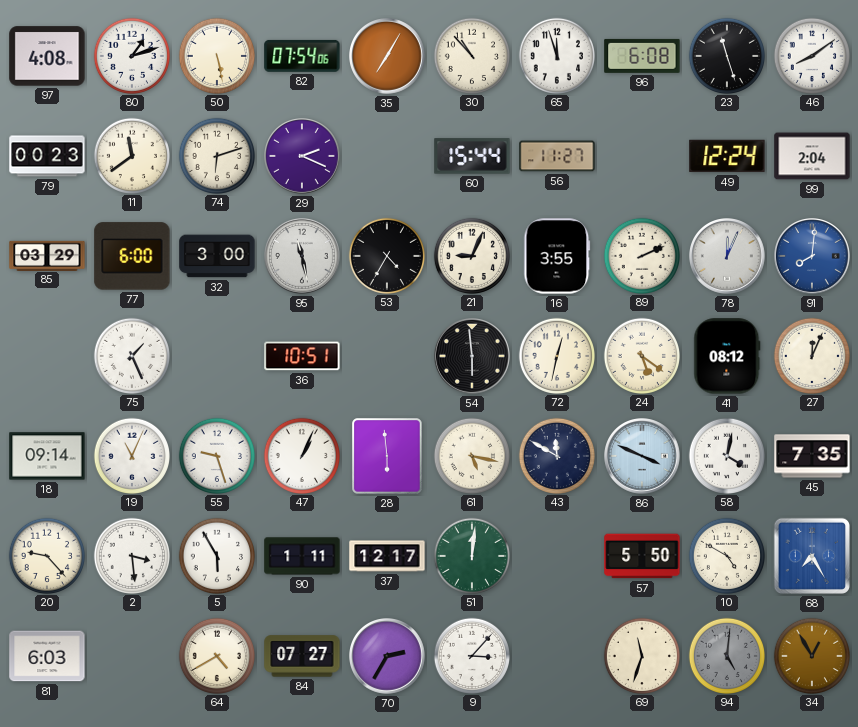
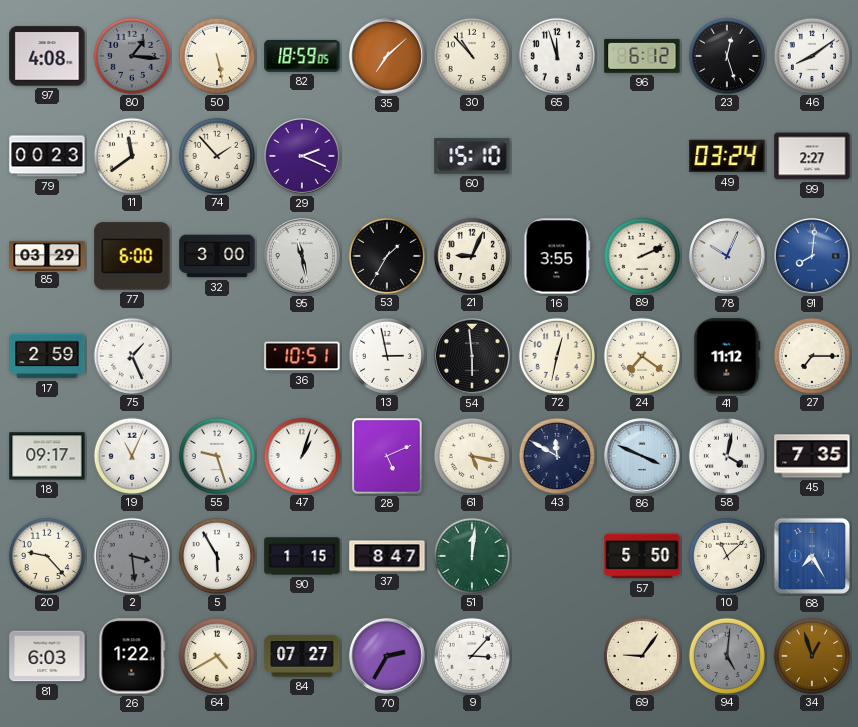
80: 1:12 -> 1:16 (131, 55)
80 dial: white -> grey (131, 55)
82: 07:54 -> 18:59 (302, 56)
35: 7:05 -> 7:08 (388, 57)
96: 6:08 -> 6:12 (642, 56)
23: 11:27 -> 12:27 (726, 55)
74: 6:12 -> 1:53 (216, 155)
60: 15:44 -> 15:10 (472, 156)
56: 11:27 -> none (557, 156)
49: 12:24 -> 03:24 (727, 156)
99: 2:04 -> 2:27 (812, 156)
53: 4:35 -> 1:35 (386, 255)
78: 12:04 -> 10:04 (728, 257)
17: none -> 2:59 (47, 356)
13: none -> 2:58 (386, 355)
24: 5:21 -> 7:21 (641, 355)
41: 08:12 -> 11:12 (727, 356)
27: 12:04 -> 7:15 (811, 355)
18: 09:14 -> 09:17 (47, 456)
47: 1:04 -> 1:03 (301, 455)
28: 5:59 -> 5:11 (387, 456)
2 dial: white -> grey (131, 555)
90: 1:11 -> 1:15 (302, 556)
37: 12:17 -> 8:47 (387, 556)
10: 4:50 -> 11:08 (726, 555)
26: none -> 1:22 (132, 656)
69: 11:33 -> 9:06 (641, 655)
34: 12:55 -> 12:57 (811, 655)
